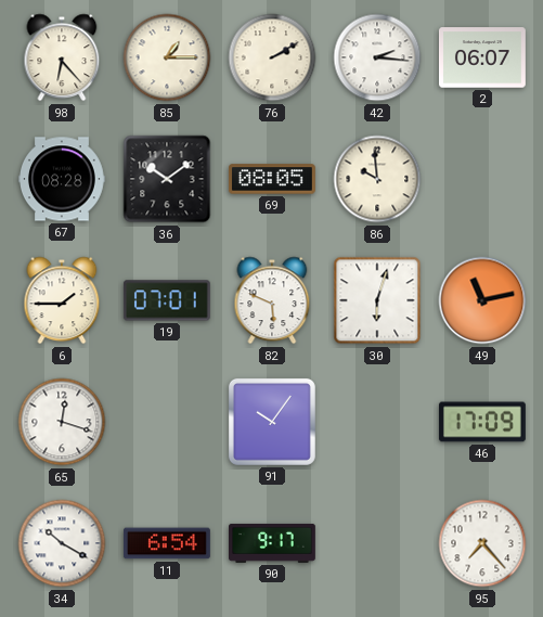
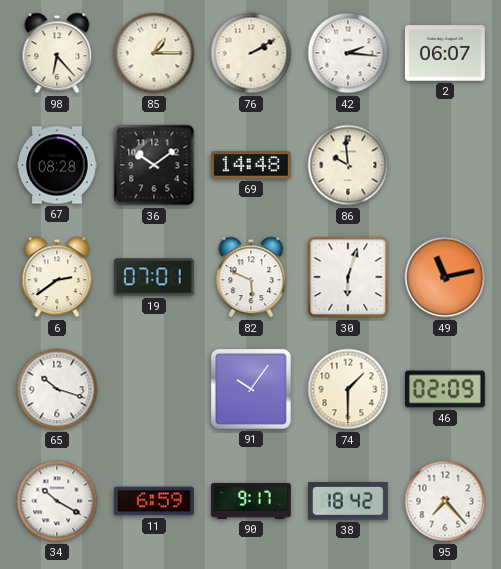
69: 08:05 -> 14:48 (251, 165)
6: 1:45 -> 2:39 (57, 277)
65: 12:18 -> 10:18 (57, 389)
74: none -> 1:30 (348, 389)
46: 17:09 -> 02:09 (445, 389)
11: 6:54 -> 6:59 (154, 501)
38: none -> 18:42 (348, 501)
